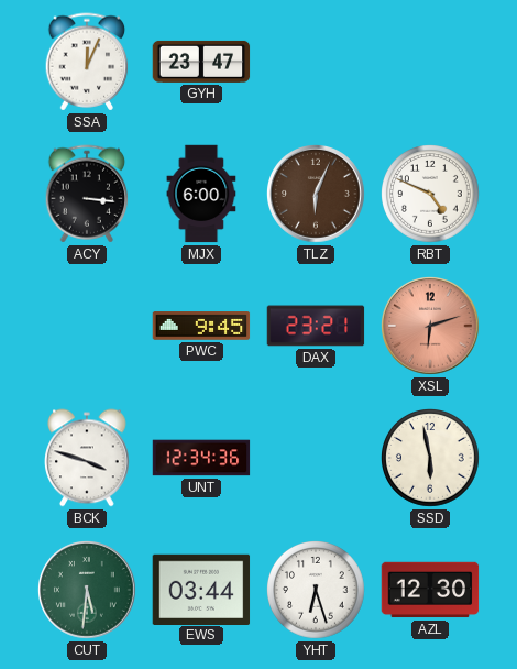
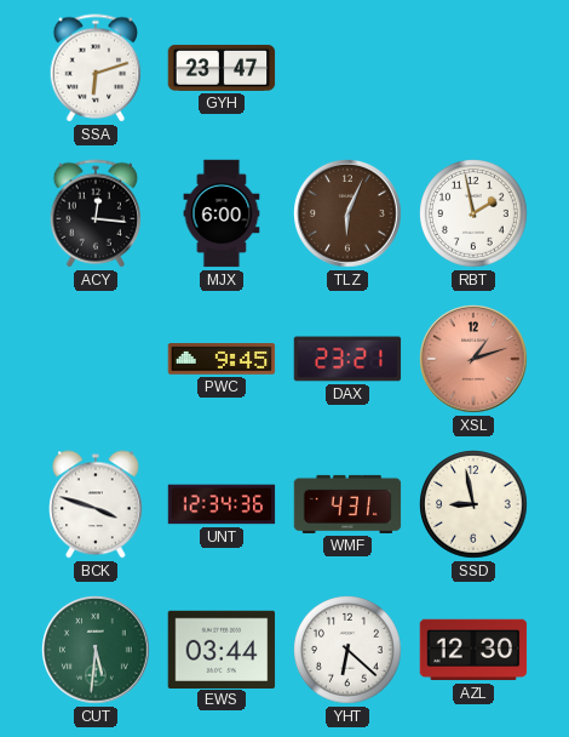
SSA: 12:04 -> 6:12 (96, 68)
ACY: 3:16 -> 12:16 (96, 213)
RBT: 4:49 -> 1:58 (475, 215)
XSL: 6:12 -> 1:12 (475, 360)
WMF: none -> 4:31 (347, 504)
SSD: 5:58 -> 8:58 (475, 505)
YHT: 6:27 -> 6:22 (349, 651)
